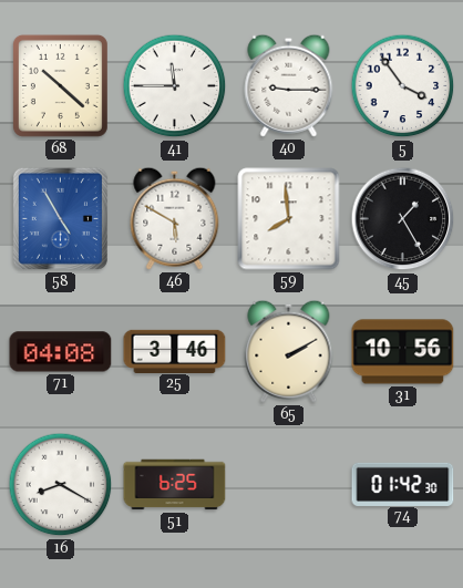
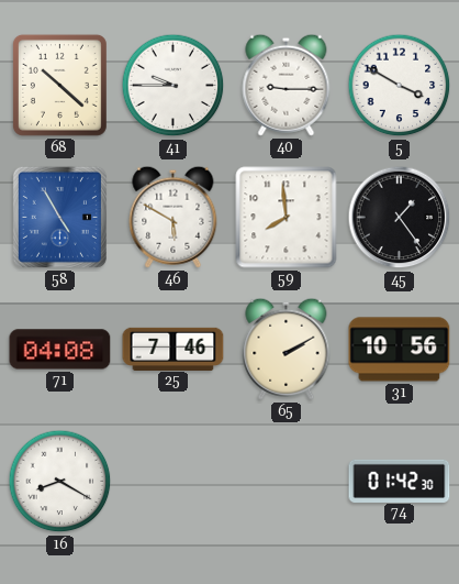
41: 11:45 -> 9:45 (173, 86)
5: 3:54 -> 3:50 (400, 86)
45: 1:25 -> 1:24 (400, 218)
25: 3:46 -> 7:46 (173, 349)
51: 6:25 -> none (175, 485)
